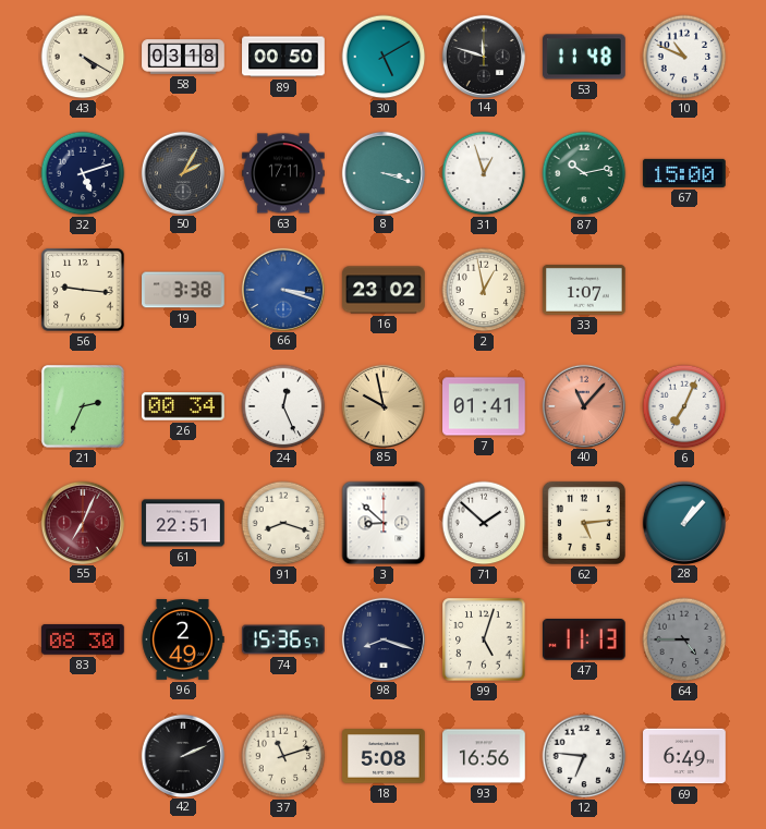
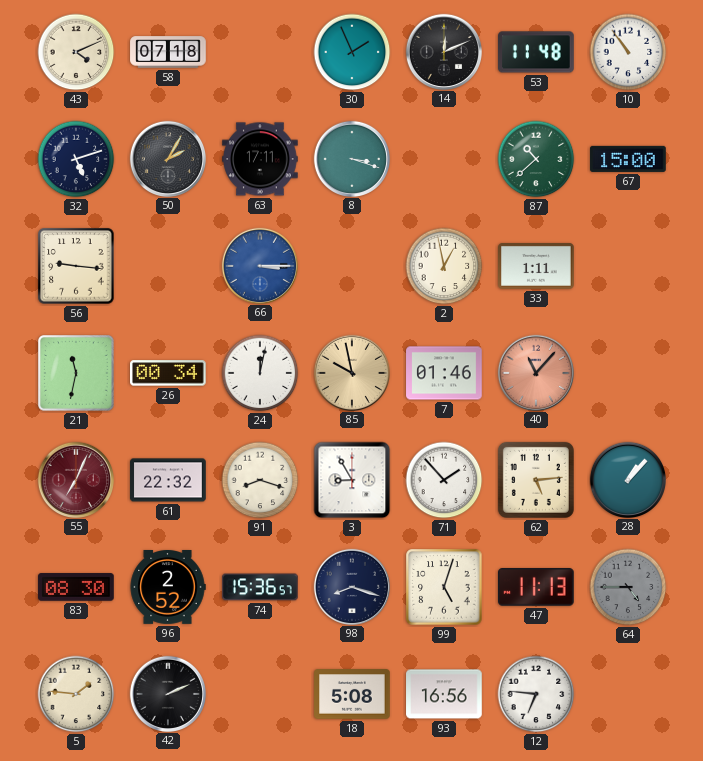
43: 4:20 -> 4:11 (76, 52)
58: 03:18 -> 07:18 (168, 52)
89: 00:50 -> none (283, 57)
30: 5:10 -> 1:56 (352, 52)
14: 11:48 -> 12:11 (443, 51)
10: 10:49 -> 10:54 (628, 52)
31: 12:57 -> none (484, 173)
87: 10:13 -> 10:38 (536, 159)
19: 3:38 -> none (183, 290)
66: 3:18 -> 3:15 (259, 265)
16: 23:02 -> none (384, 290)
33: 1:07 -> 1:11 (536, 267)
21: 2:34 -> 11:32 (77, 374)
24: 12:26 -> 12:02 (260, 373)
7: 01:41 -> 01:46 (444, 373)
6: 7:04 -> none (684, 406)
61: 22:51 -> 22:32 (168, 480)
3: 8:52 -> 8:55 (352, 480)
71: 1:52 -> 1:53 (444, 480)
96: 2:49 -> 2:52 (168, 588)
5: none -> 1:46 (76, 694)
37: 11:12 -> none (283, 756)
69: 6:49 -> none (684, 756)
